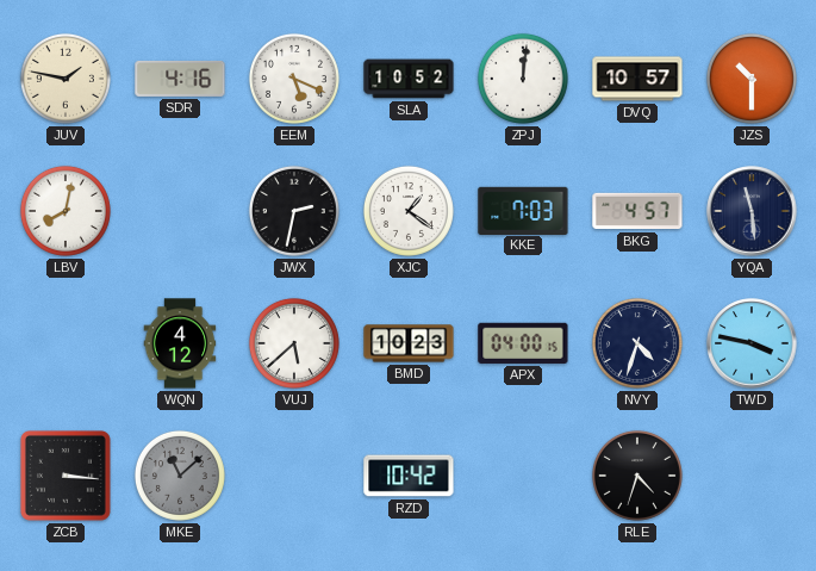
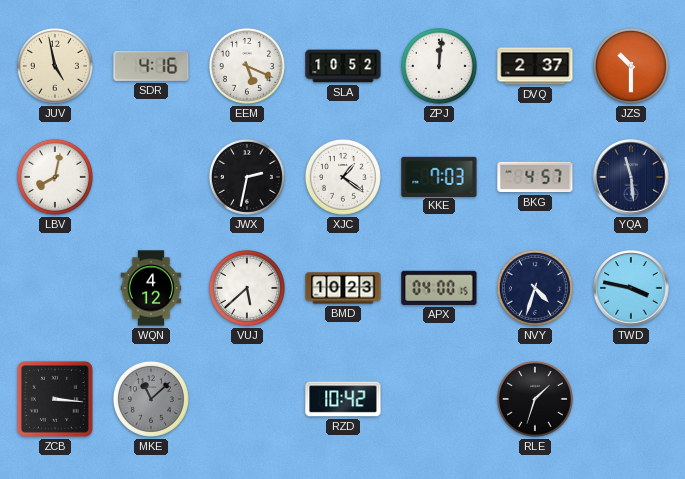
JUV: 1:47 -> 4:58 (55, 66)
DVQ: 10:57 -> 2:37 (535, 66)
RLE: 4:33 -> 1:33 (535, 399)
